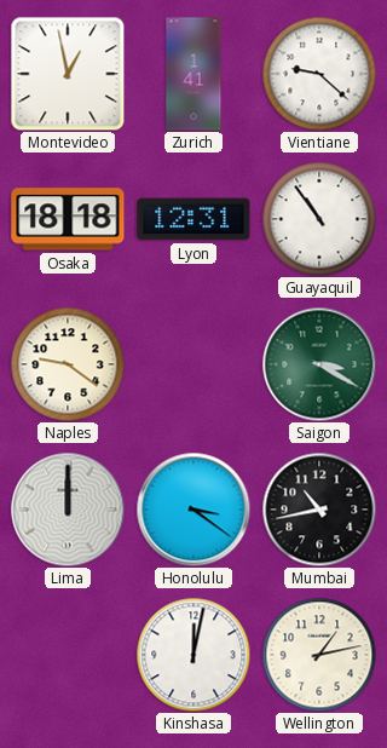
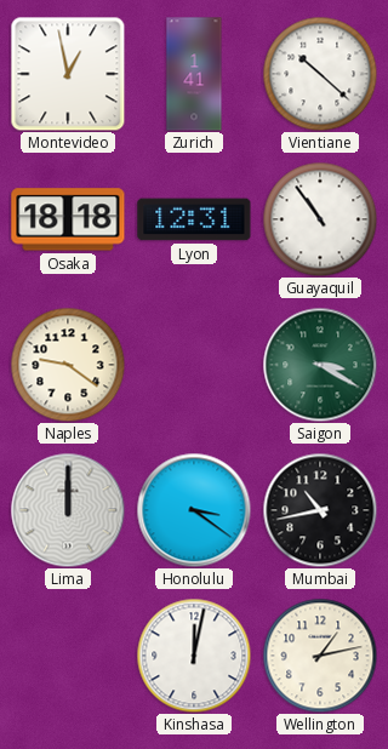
Vientiane: 9:22 -> 10:22 (320, 74)
